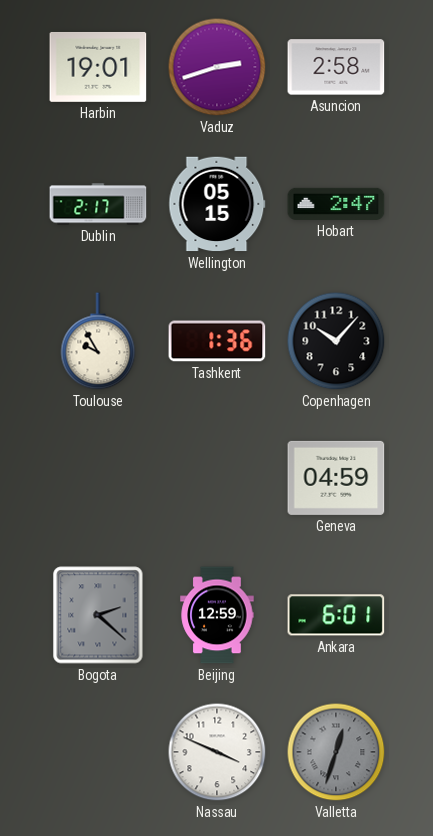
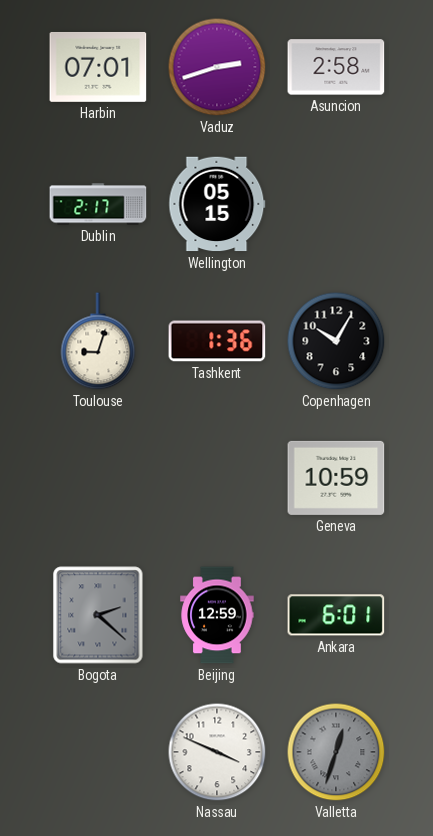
Harbin: 19:01 -> 07:01 (98, 67)
Hobart: 2:47 -> none (336, 204)
Toulouse: 9:55 -> 9:03 (98, 341)
Copenhagen: 10:07 -> 10:05 (336, 341)
Geneva: 04:59 -> 10:59 (336, 478)
